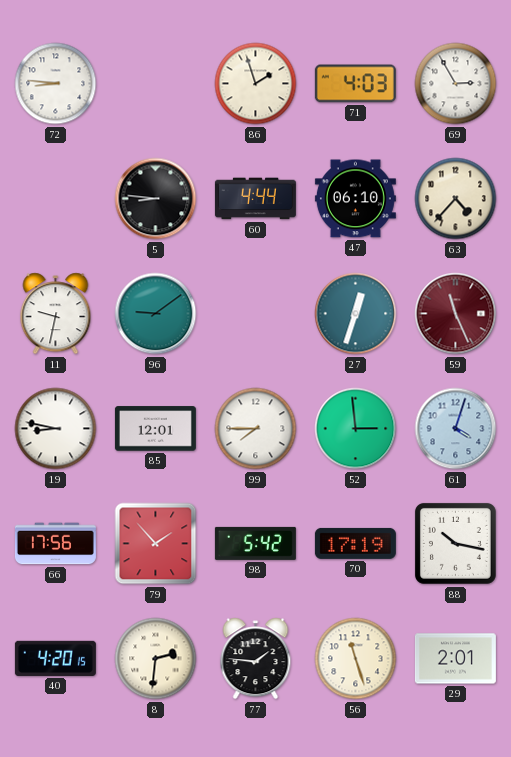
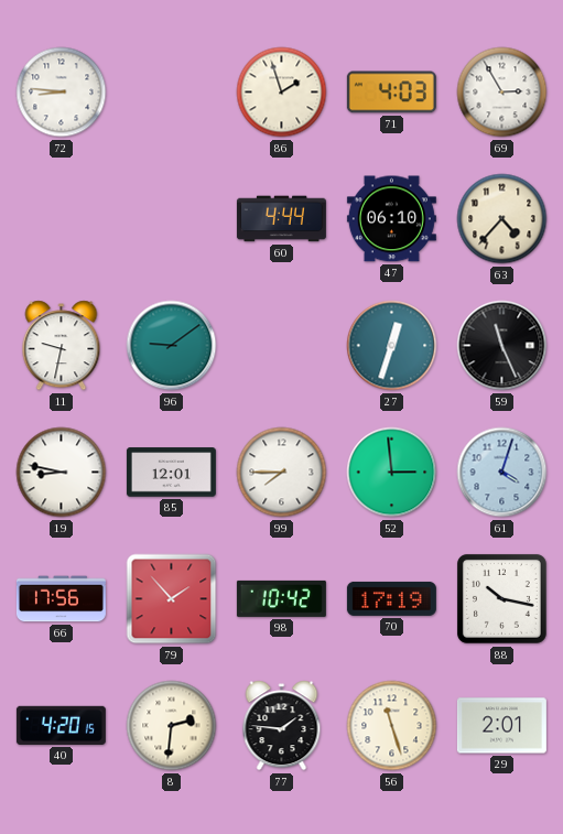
5: 8:46 -> none (156, 199)
59 dial: burgundy -> black (502, 346)
98: 5:42 -> 10:42 (281, 598)
